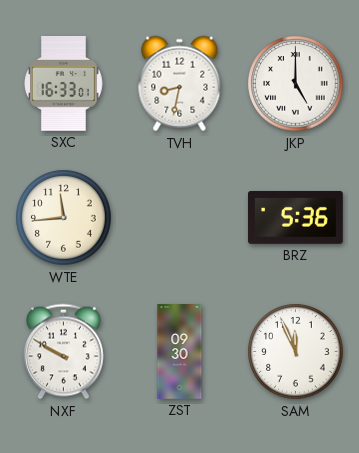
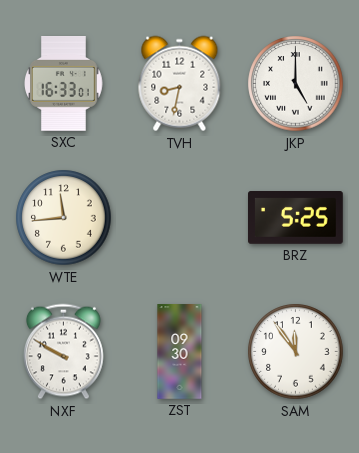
BRZ: 5:36 -> 5:25 (296, 218)
SAM: 11:56 -> 11:54 (296, 352)
